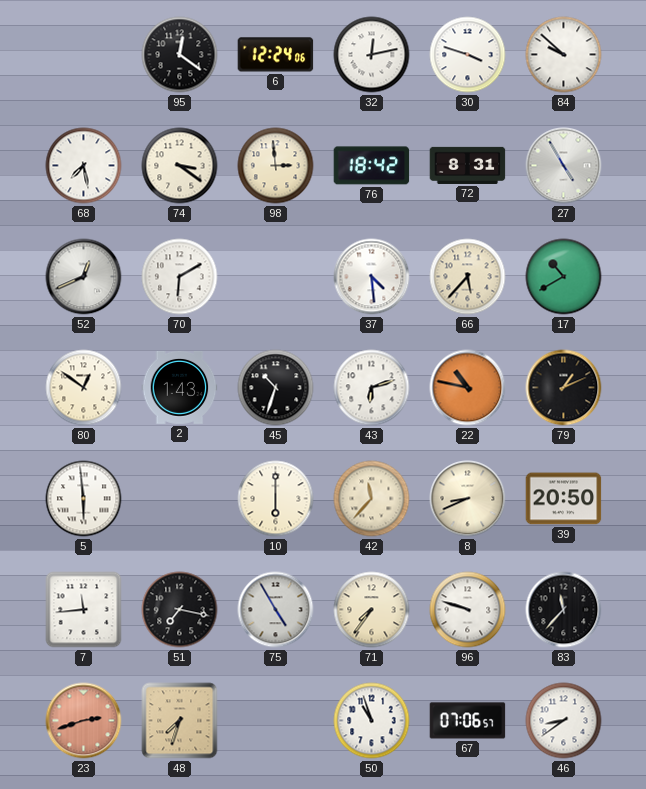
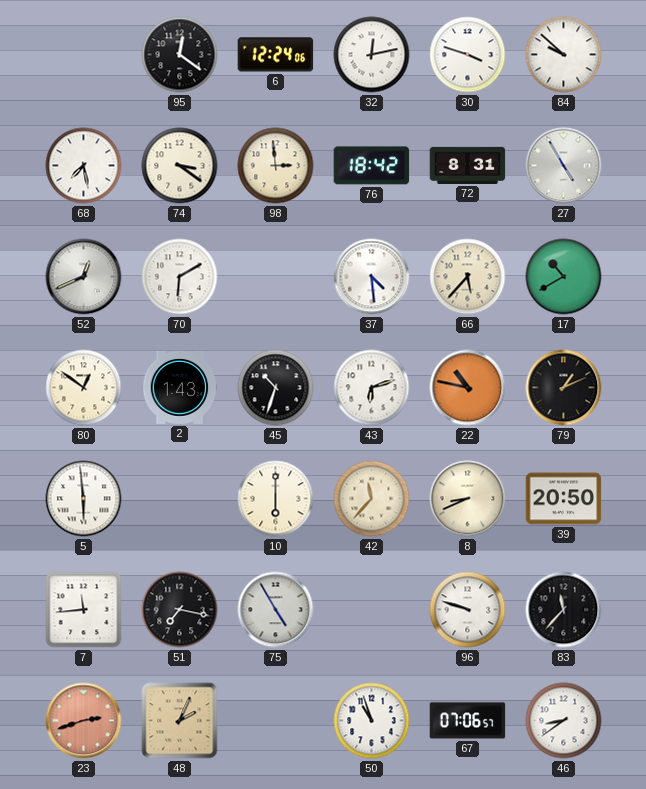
71: 7:36 -> none (372, 610)
48: 7:33 -> 2:04 (180, 721)
